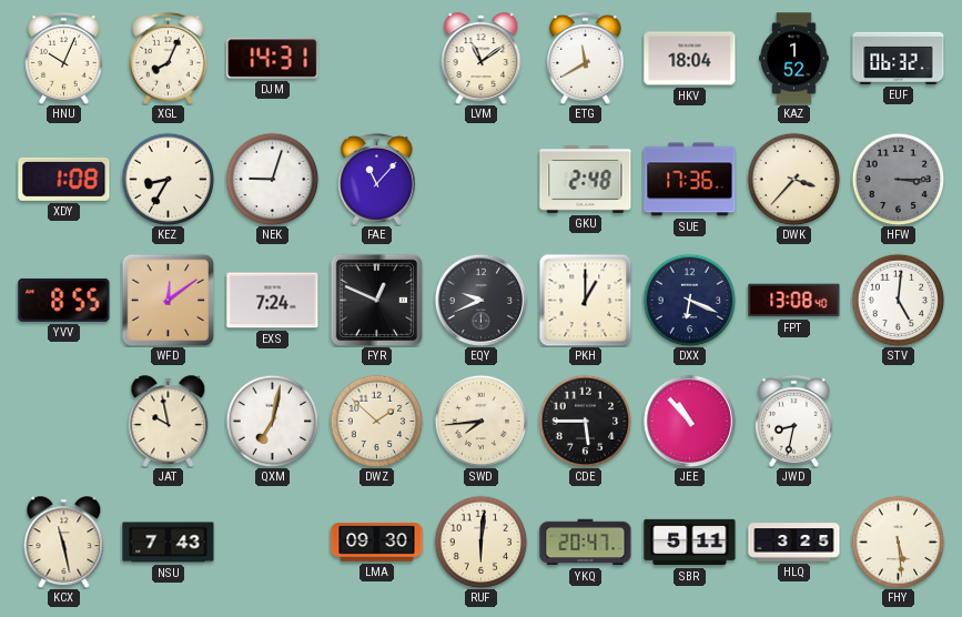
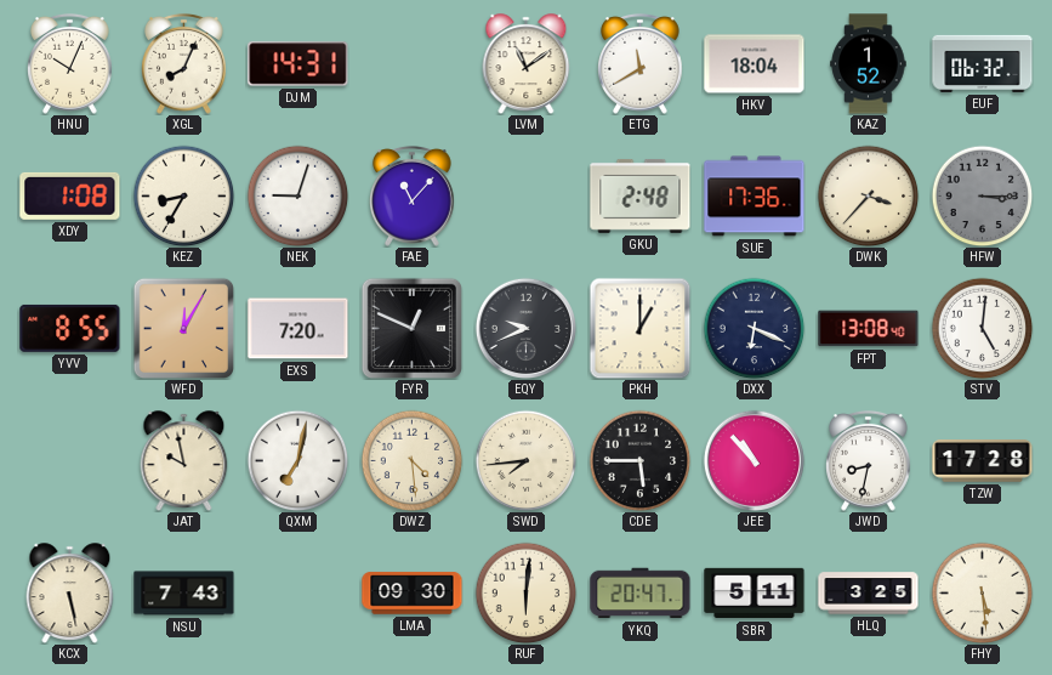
WFD: 12:09 -> 12:05 (183, 328)
EXS: 7:24 -> 7:20 (298, 329)
DWZ: 1:52 -> 4:29 (411, 460)
TZW: none -> 17:28 (983, 461)
KCX: 11:28 -> 5:28 (70, 594)
